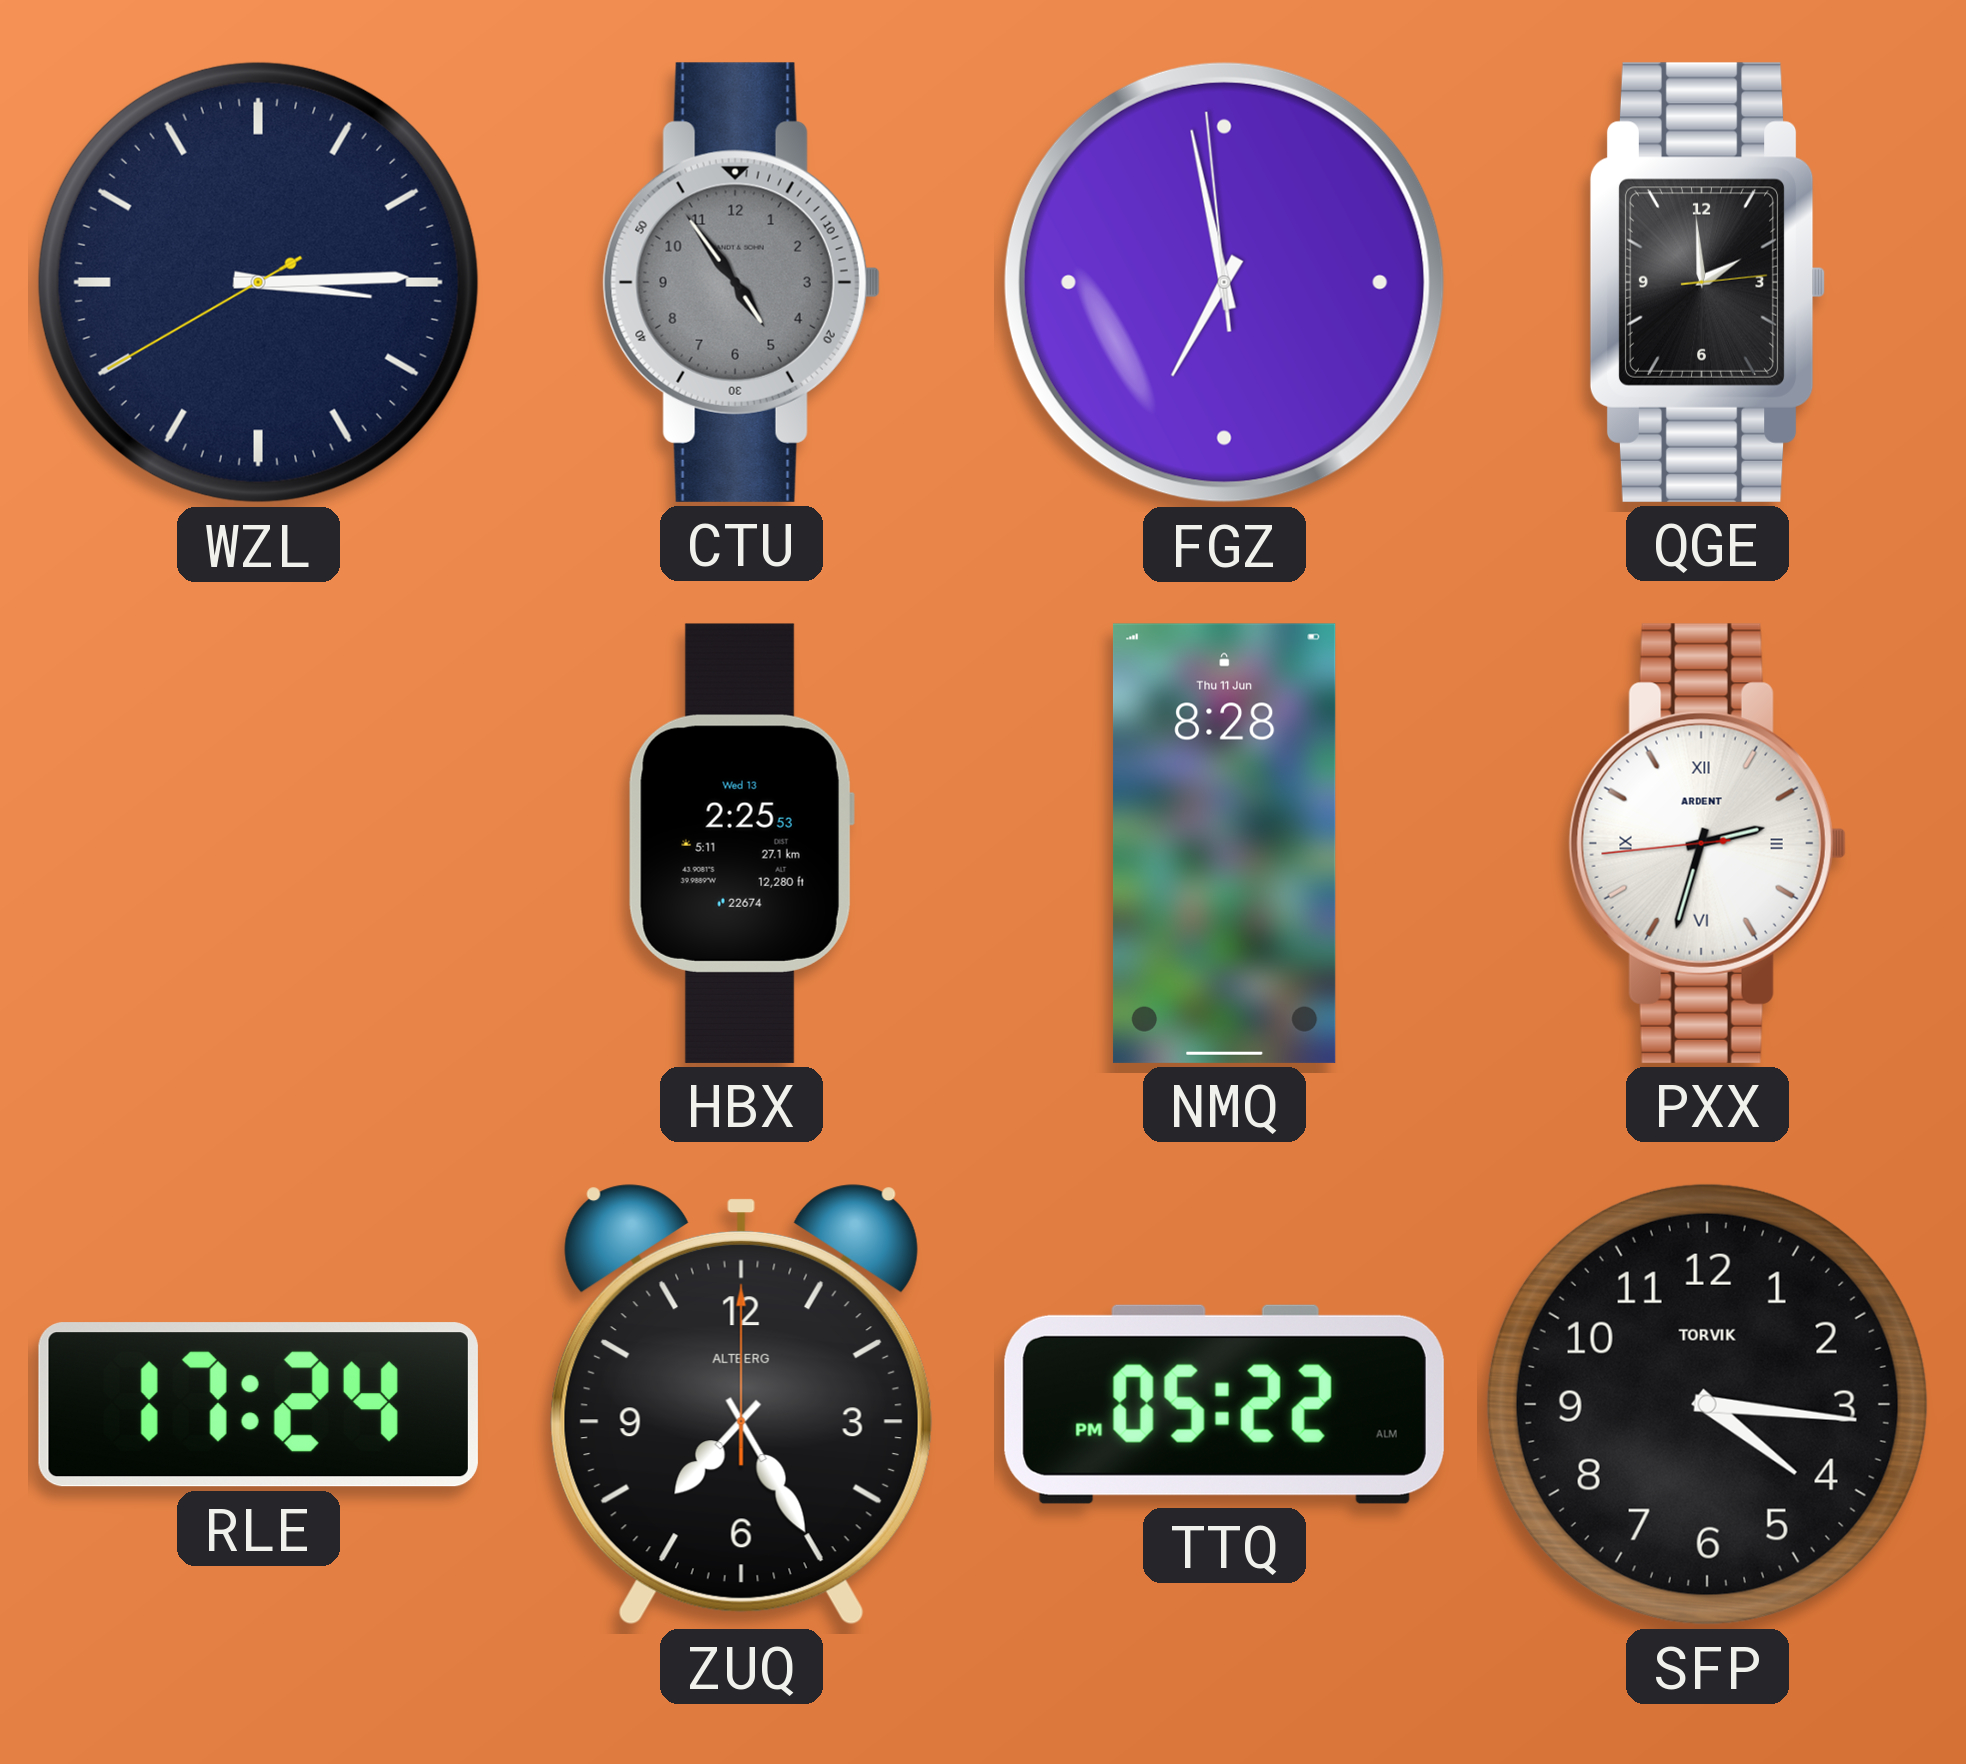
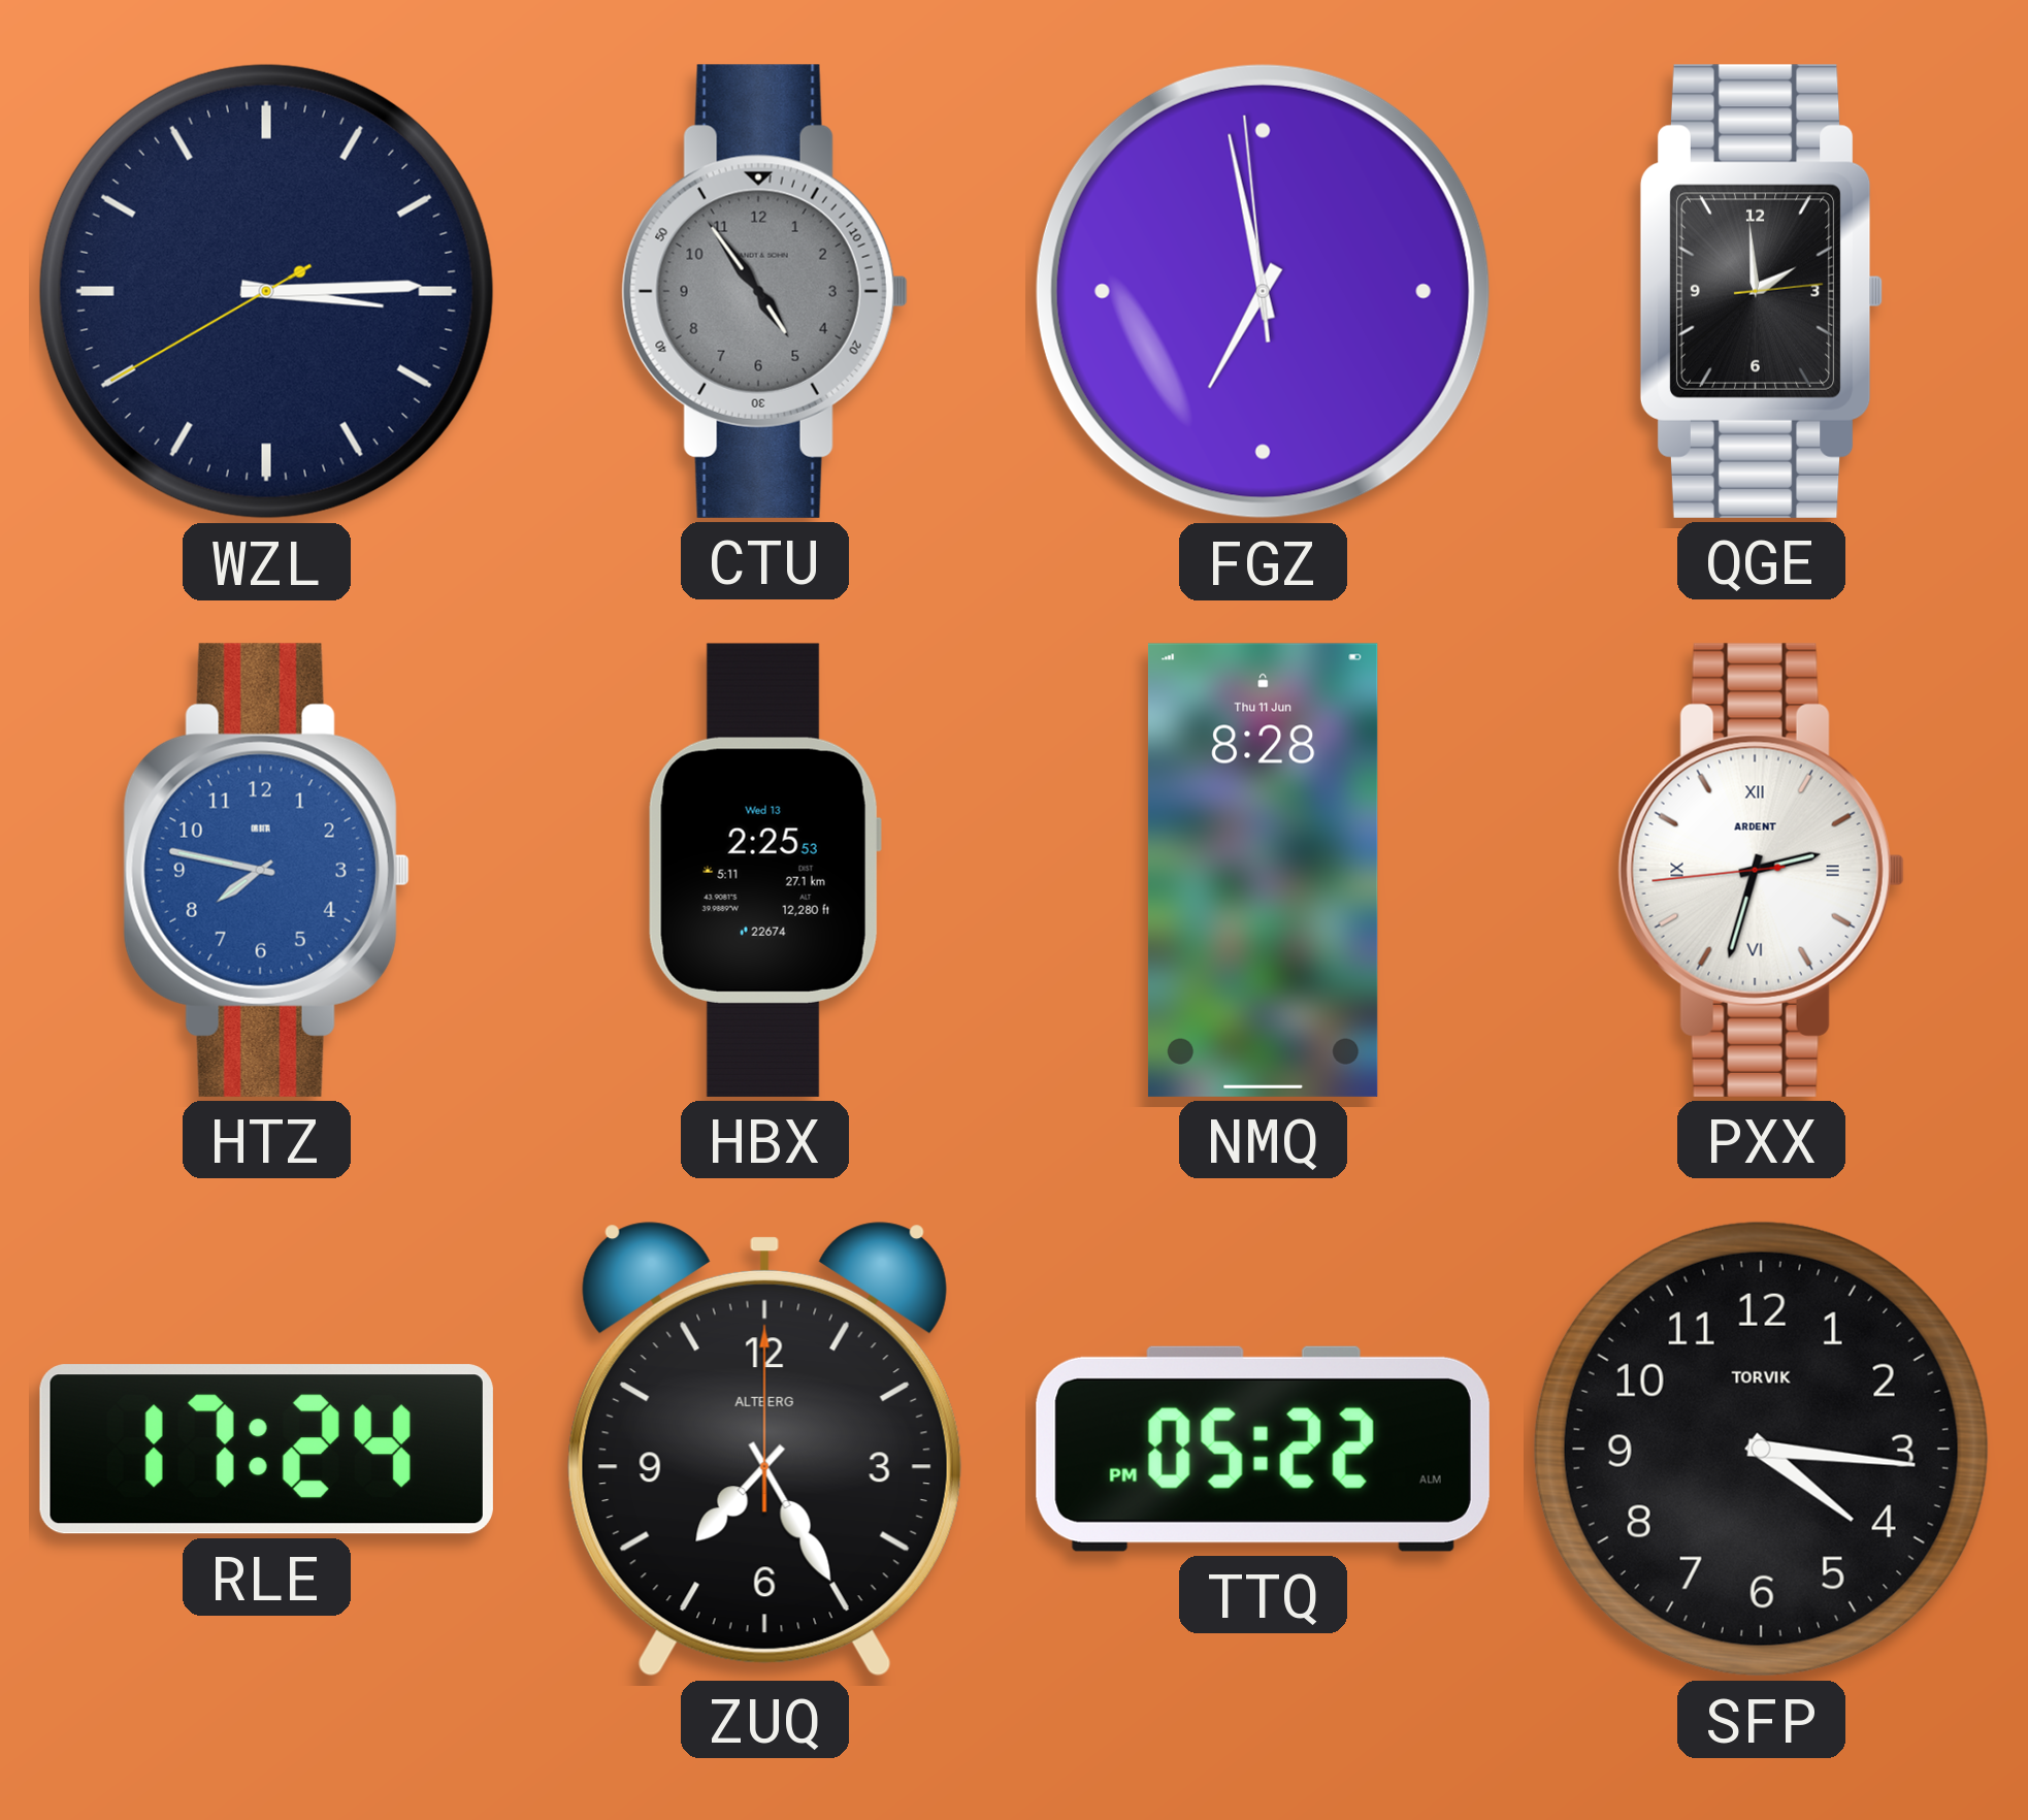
HTZ: none -> 7:47 (266, 870)
